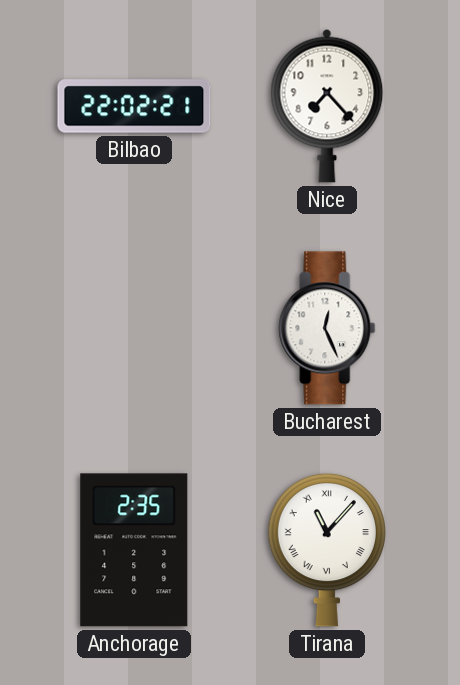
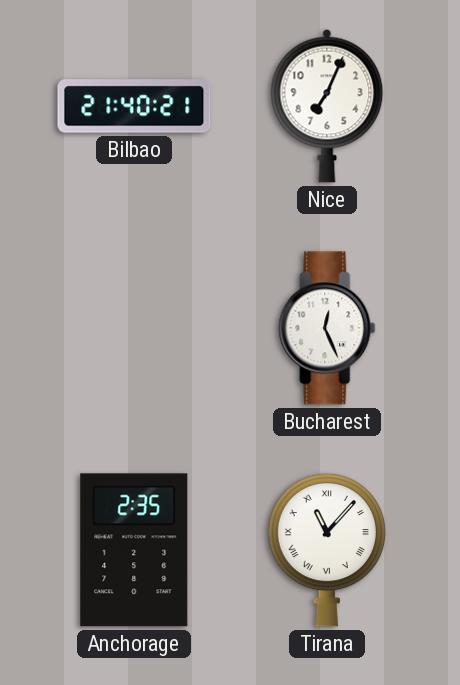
Bilbao: 22:02 -> 21:40 (134, 106)
Nice: 7:23 -> 7:04 (327, 106)
